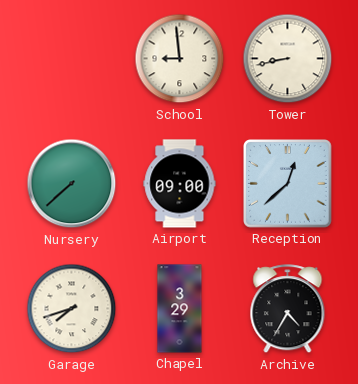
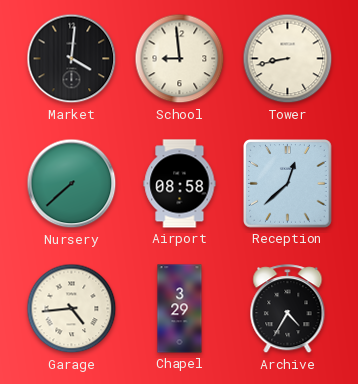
Market: none -> 4:01 (72, 59)
Airport: 09:00 -> 08:58 (180, 184)
Garage: 7:42 -> 4:44 (72, 309)
